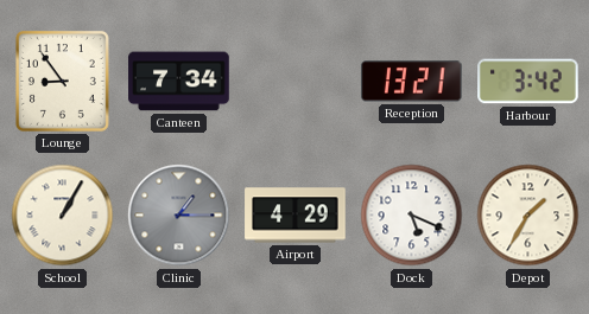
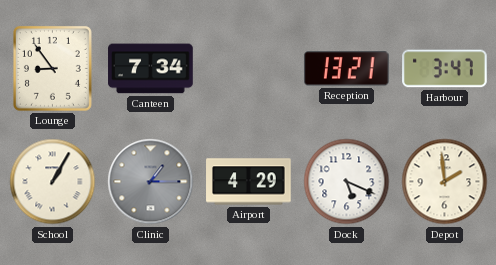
Harbour: 3:42 -> 3:47 (445, 69)
Depot: 1:35 -> 1:59 (445, 182)
